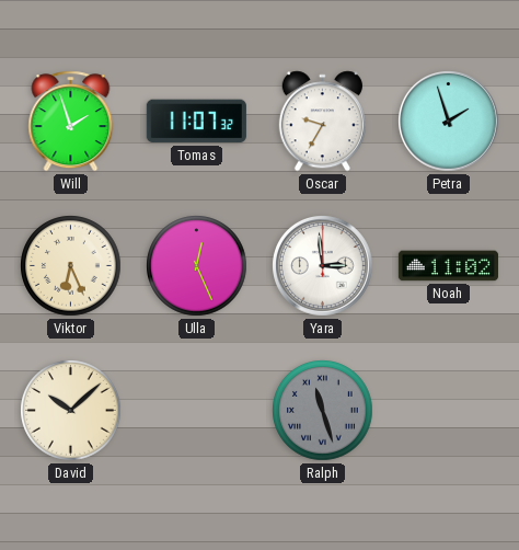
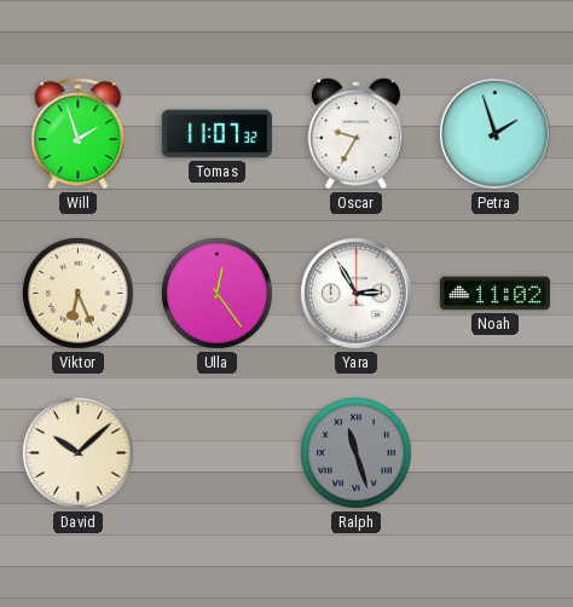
Ulla: 12:26 -> 12:24 (218, 294)
Yara: 2:59 -> 2:55 (357, 294)
